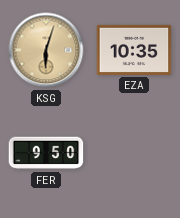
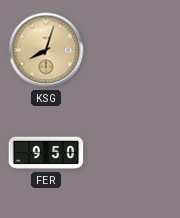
KSG: 6:03 -> 8:03 (46, 50)
EZA: 10:35 -> none (134, 50)
